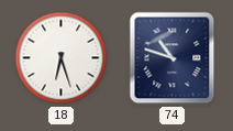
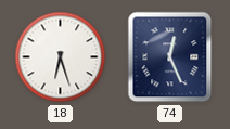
74: 10:48 -> 12:26 (170, 57)
